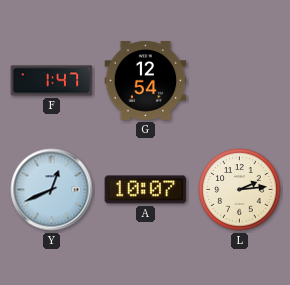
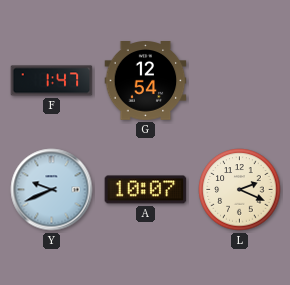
Y: 12:41 -> 9:41 (52, 190)
L: 2:14 -> 2:19 (240, 190)
